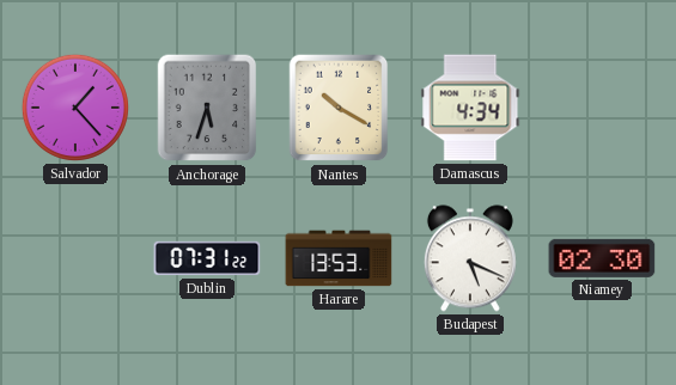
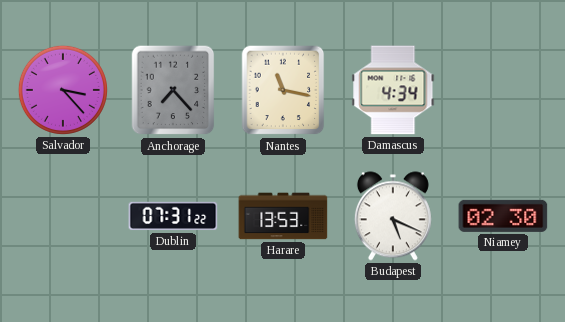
Salvador: 1:23 -> 3:23 (63, 90)
Anchorage: 5:33 -> 7:23 (173, 90)
Nantes: 10:20 -> 11:17 (283, 90)
